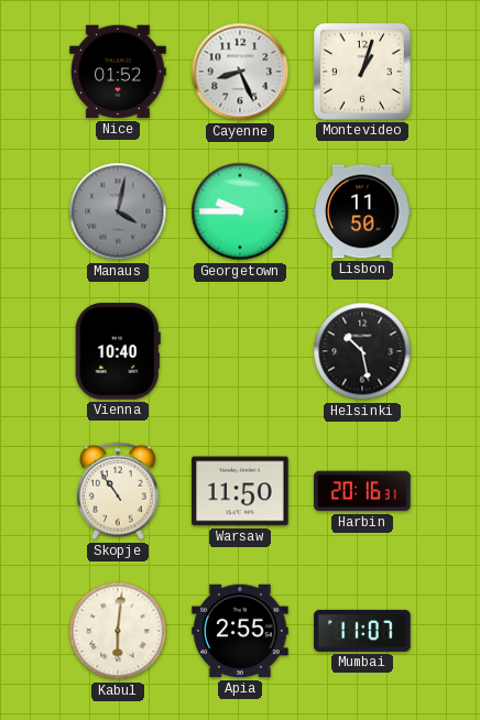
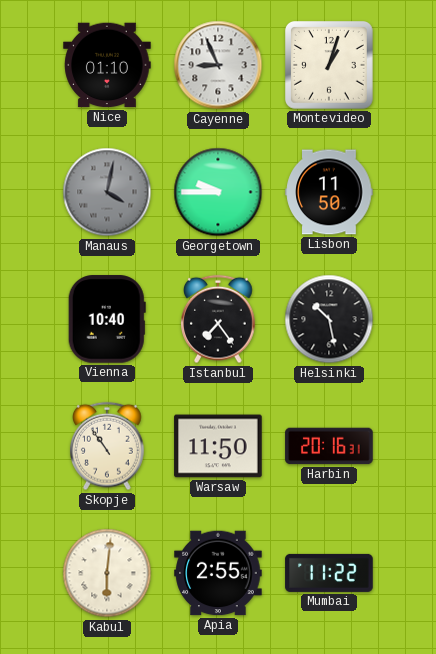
Nice: 01:52 -> 01:10 (107, 65)
Cayenne: 8:26 -> 8:56 (218, 65)
Istanbul: none -> 7:24 (219, 319)
Mumbai: 11:07 -> 11:22 (329, 573)
